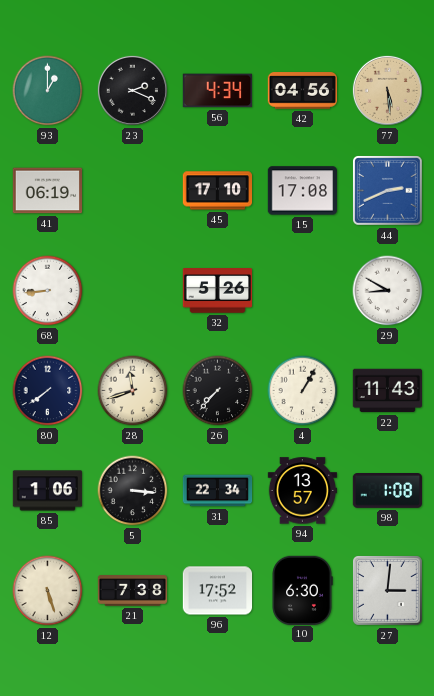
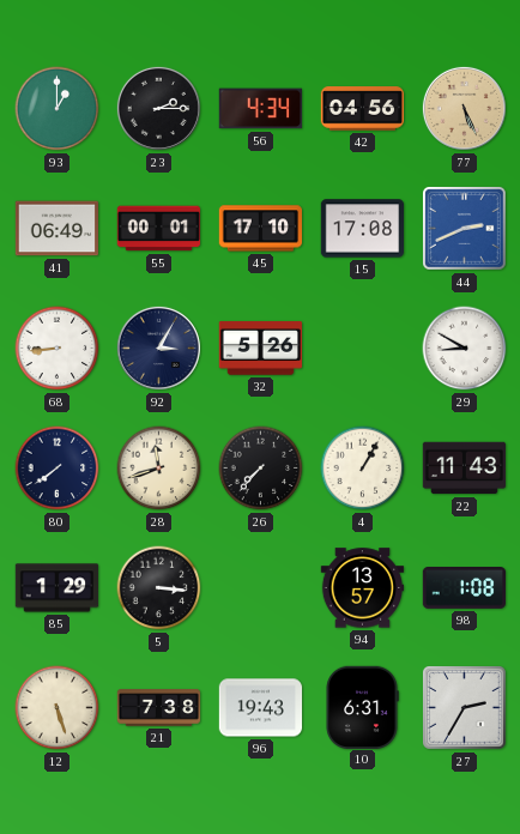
23: 2:19 -> 2:15 (158, 108)
77: 5:29 -> 5:26 (464, 108)
41: 06:19 -> 06:49 (58, 229)
55: none -> 00:01 (159, 229)
92: none -> 3:05 (158, 347)
85: 1:06 -> 1:29 (58, 588)
31: 22:34 -> none (218, 491)
96: 17:52 -> 19:43 (261, 708)
10: 6:30 -> 6:31 (362, 707)
27: 3:01 -> 2:35 (465, 708)
